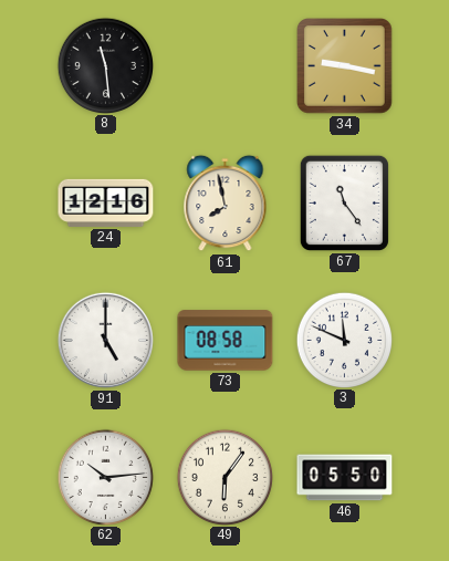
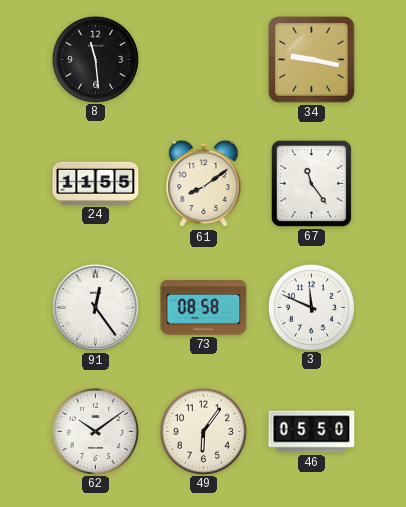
24: 12:16 -> 11:55 (96, 183)
61: 7:58 -> 8:09 (204, 184)
91: 5:00 -> 12:24 (95, 307)
62: 10:14 -> 10:09 (95, 431)
